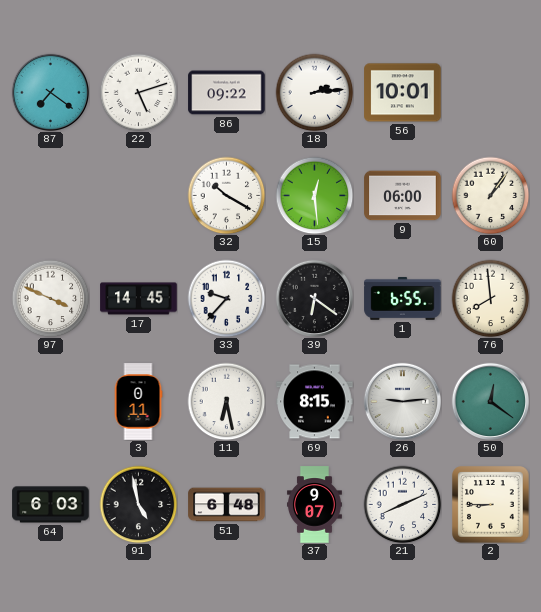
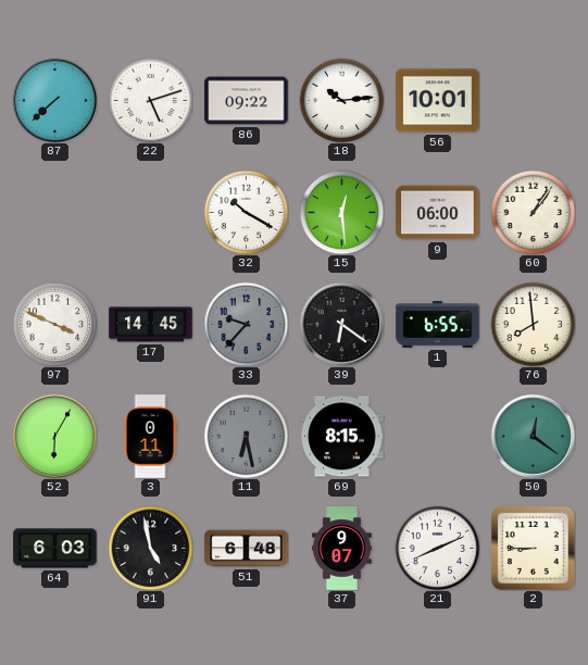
87: 7:21 -> 7:38 (54, 100)
18: 2:14 -> 10:14 (341, 100)
33 dial: white -> grey (246, 324)
52: none -> 6:05 (54, 436)
11 dial: white -> grey (246, 436)
26: 9:14 -> none (402, 401)
